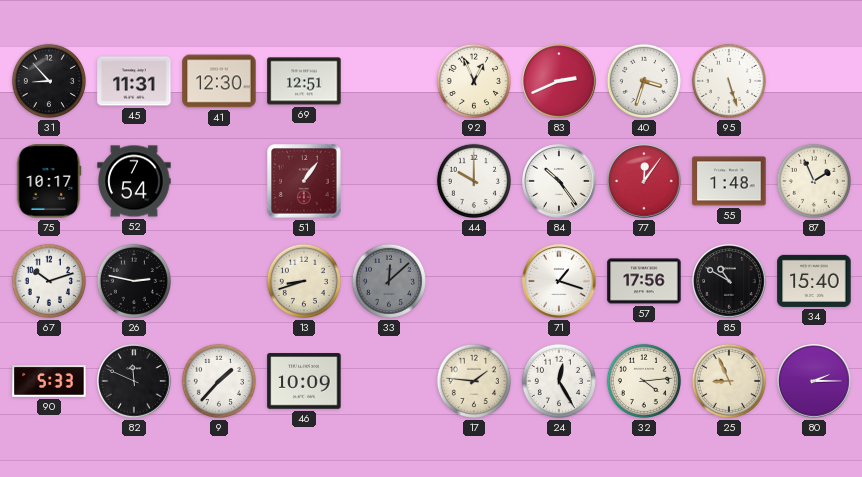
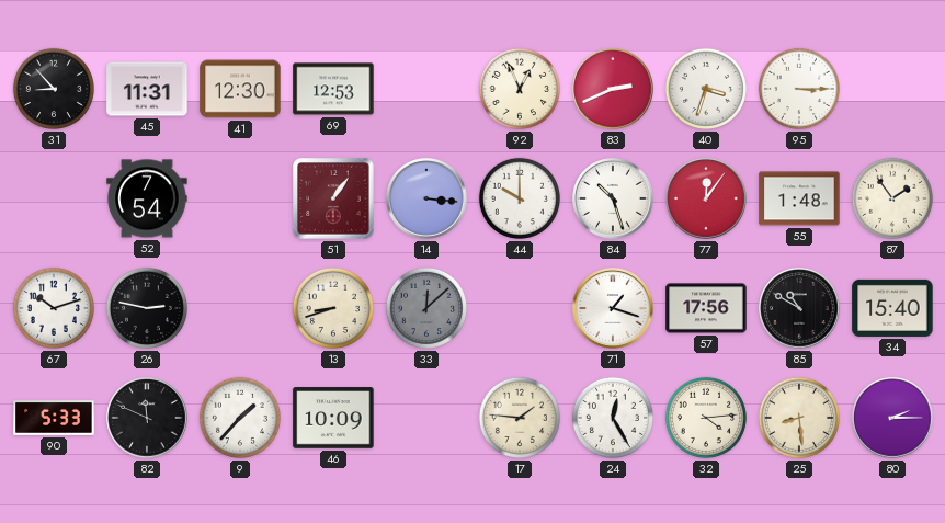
69: 12:51 -> 12:53 (333, 89)
95: 5:27 -> 3:15 (799, 89)
75: 10:17 -> none (49, 181)
14: none -> 3:16 (426, 198)
84: 10:24 -> 10:27 (613, 198)
87: 1:56 -> 1:54 (892, 198)
25: 8:56 -> 8:29 (799, 418)
